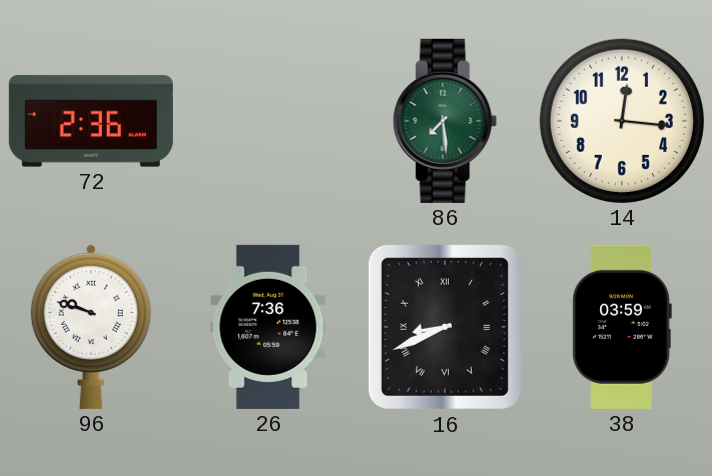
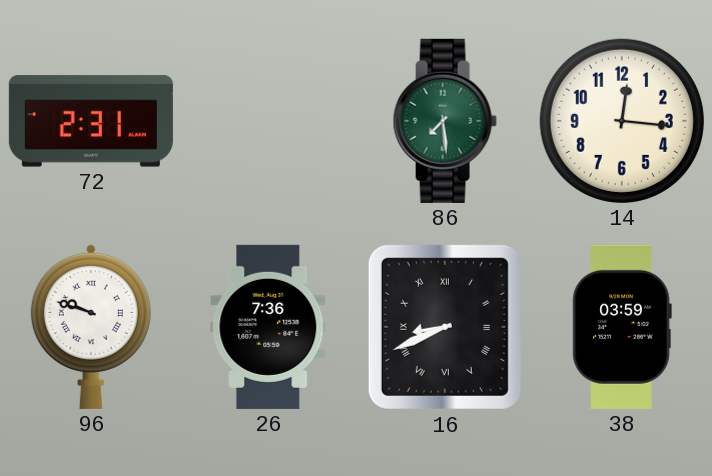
72: 2:36 -> 2:31 (91, 121)
